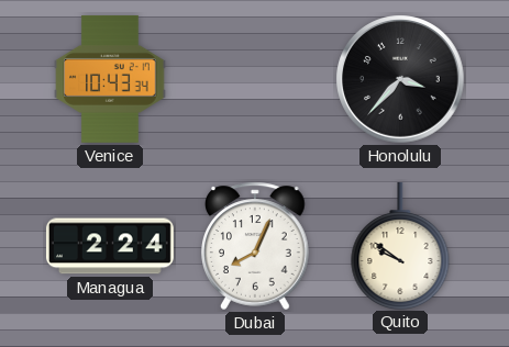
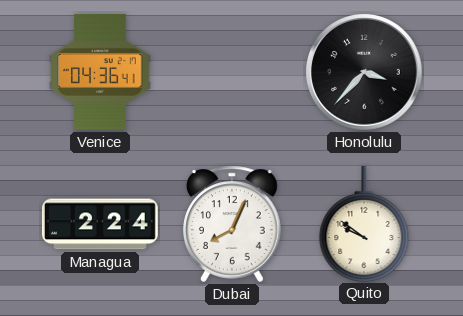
Venice: 10:43 -> 04:36 (100, 72)
